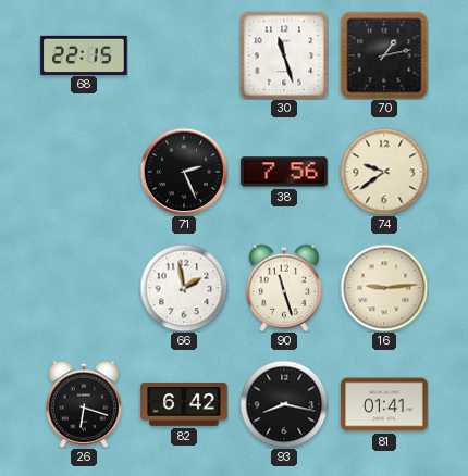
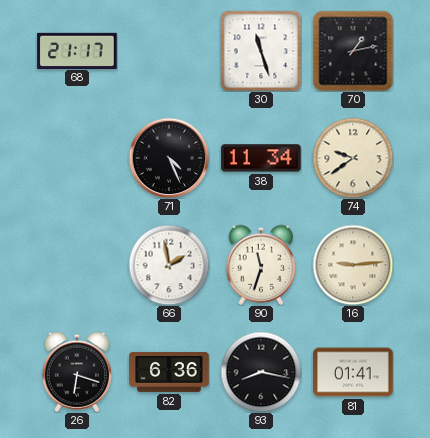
68: 22:15 -> 21:17 (77, 50)
71: 2:26 -> 4:26 (169, 158)
38: 7:56 -> 11:34 (261, 158)
90: 11:27 -> 11:33 (260, 265)
82: 6:42 -> 6:36 (169, 372)
